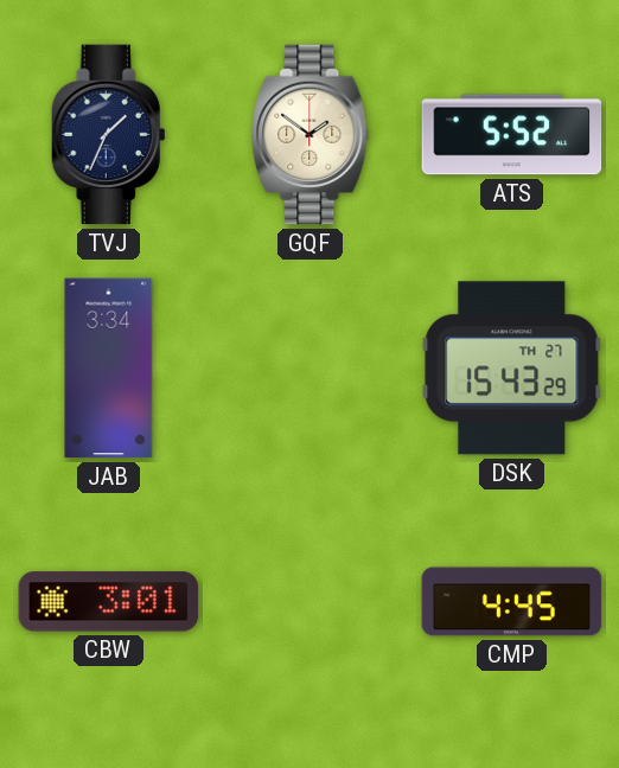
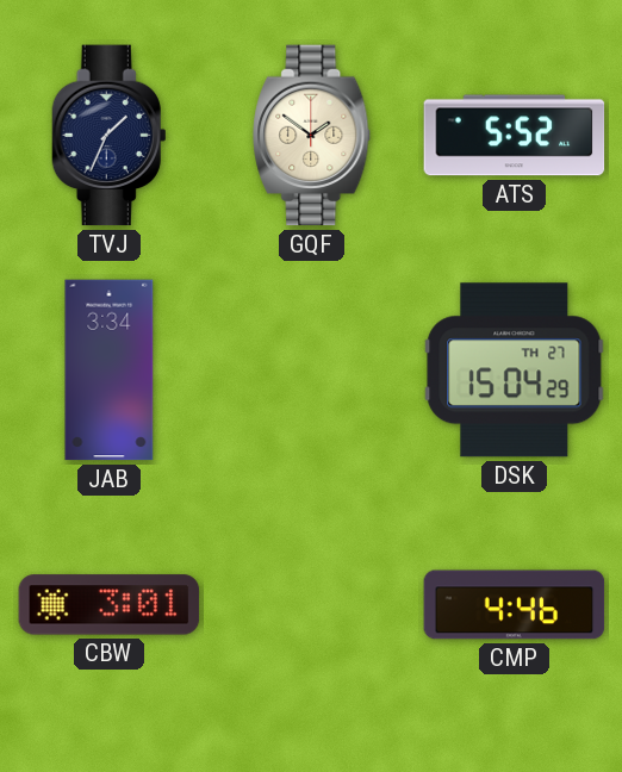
DSK: 15:43 -> 15:04 (515, 371)
CMP: 4:45 -> 4:46 (515, 605)
